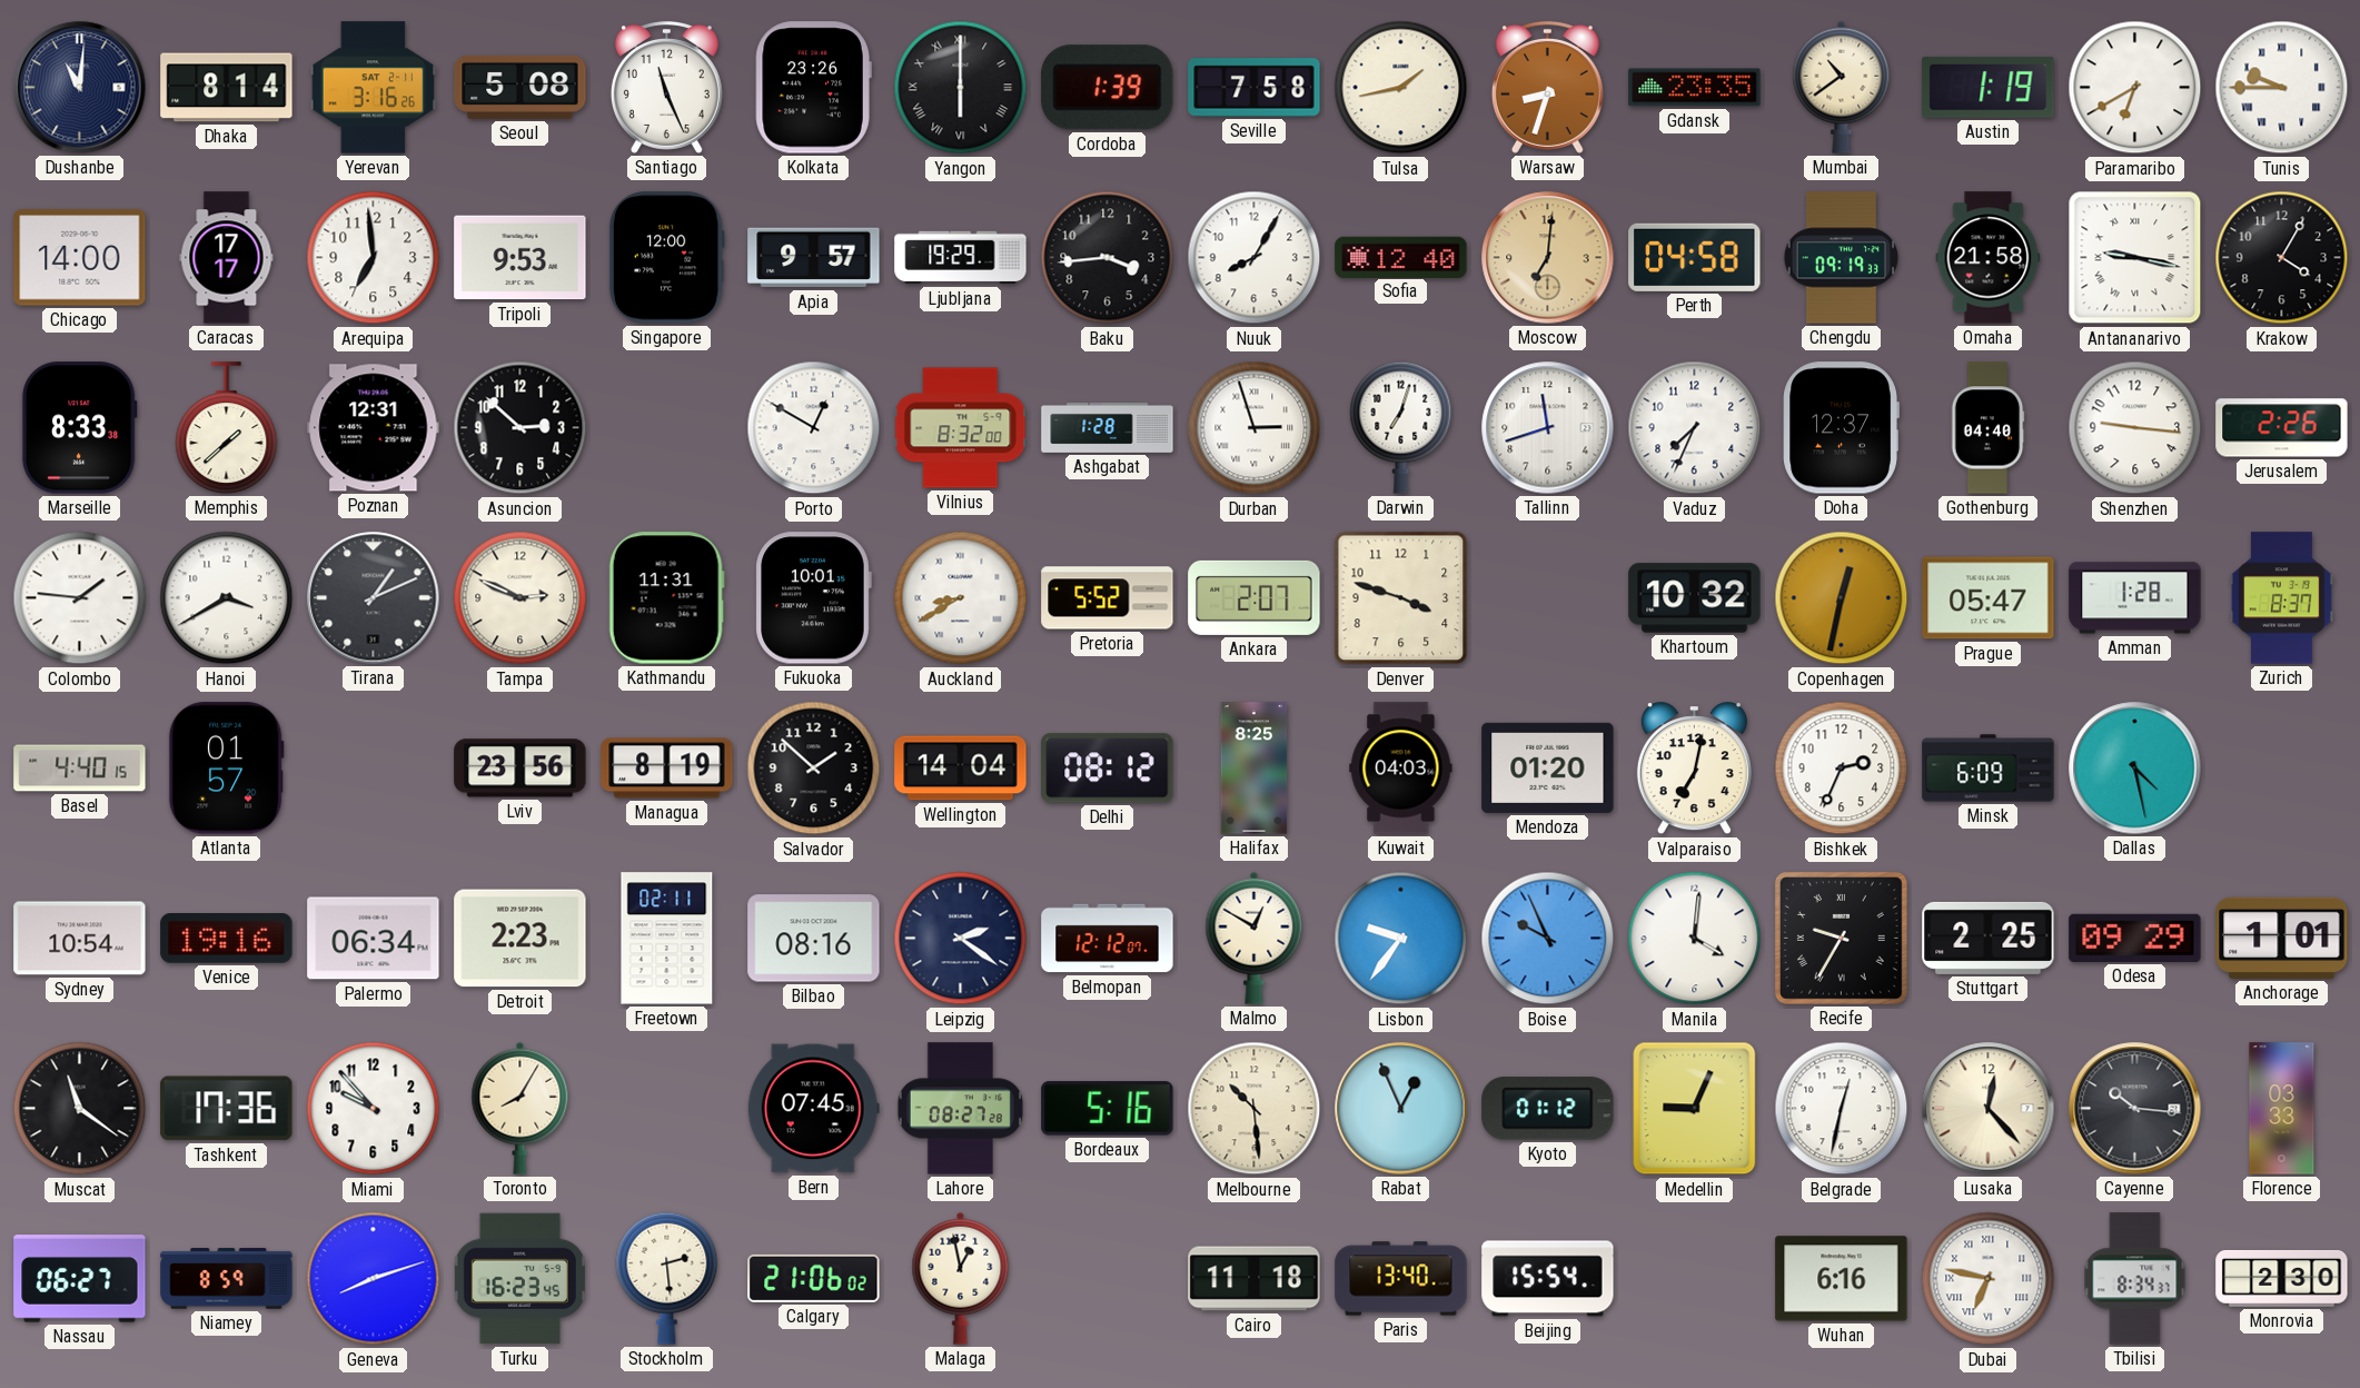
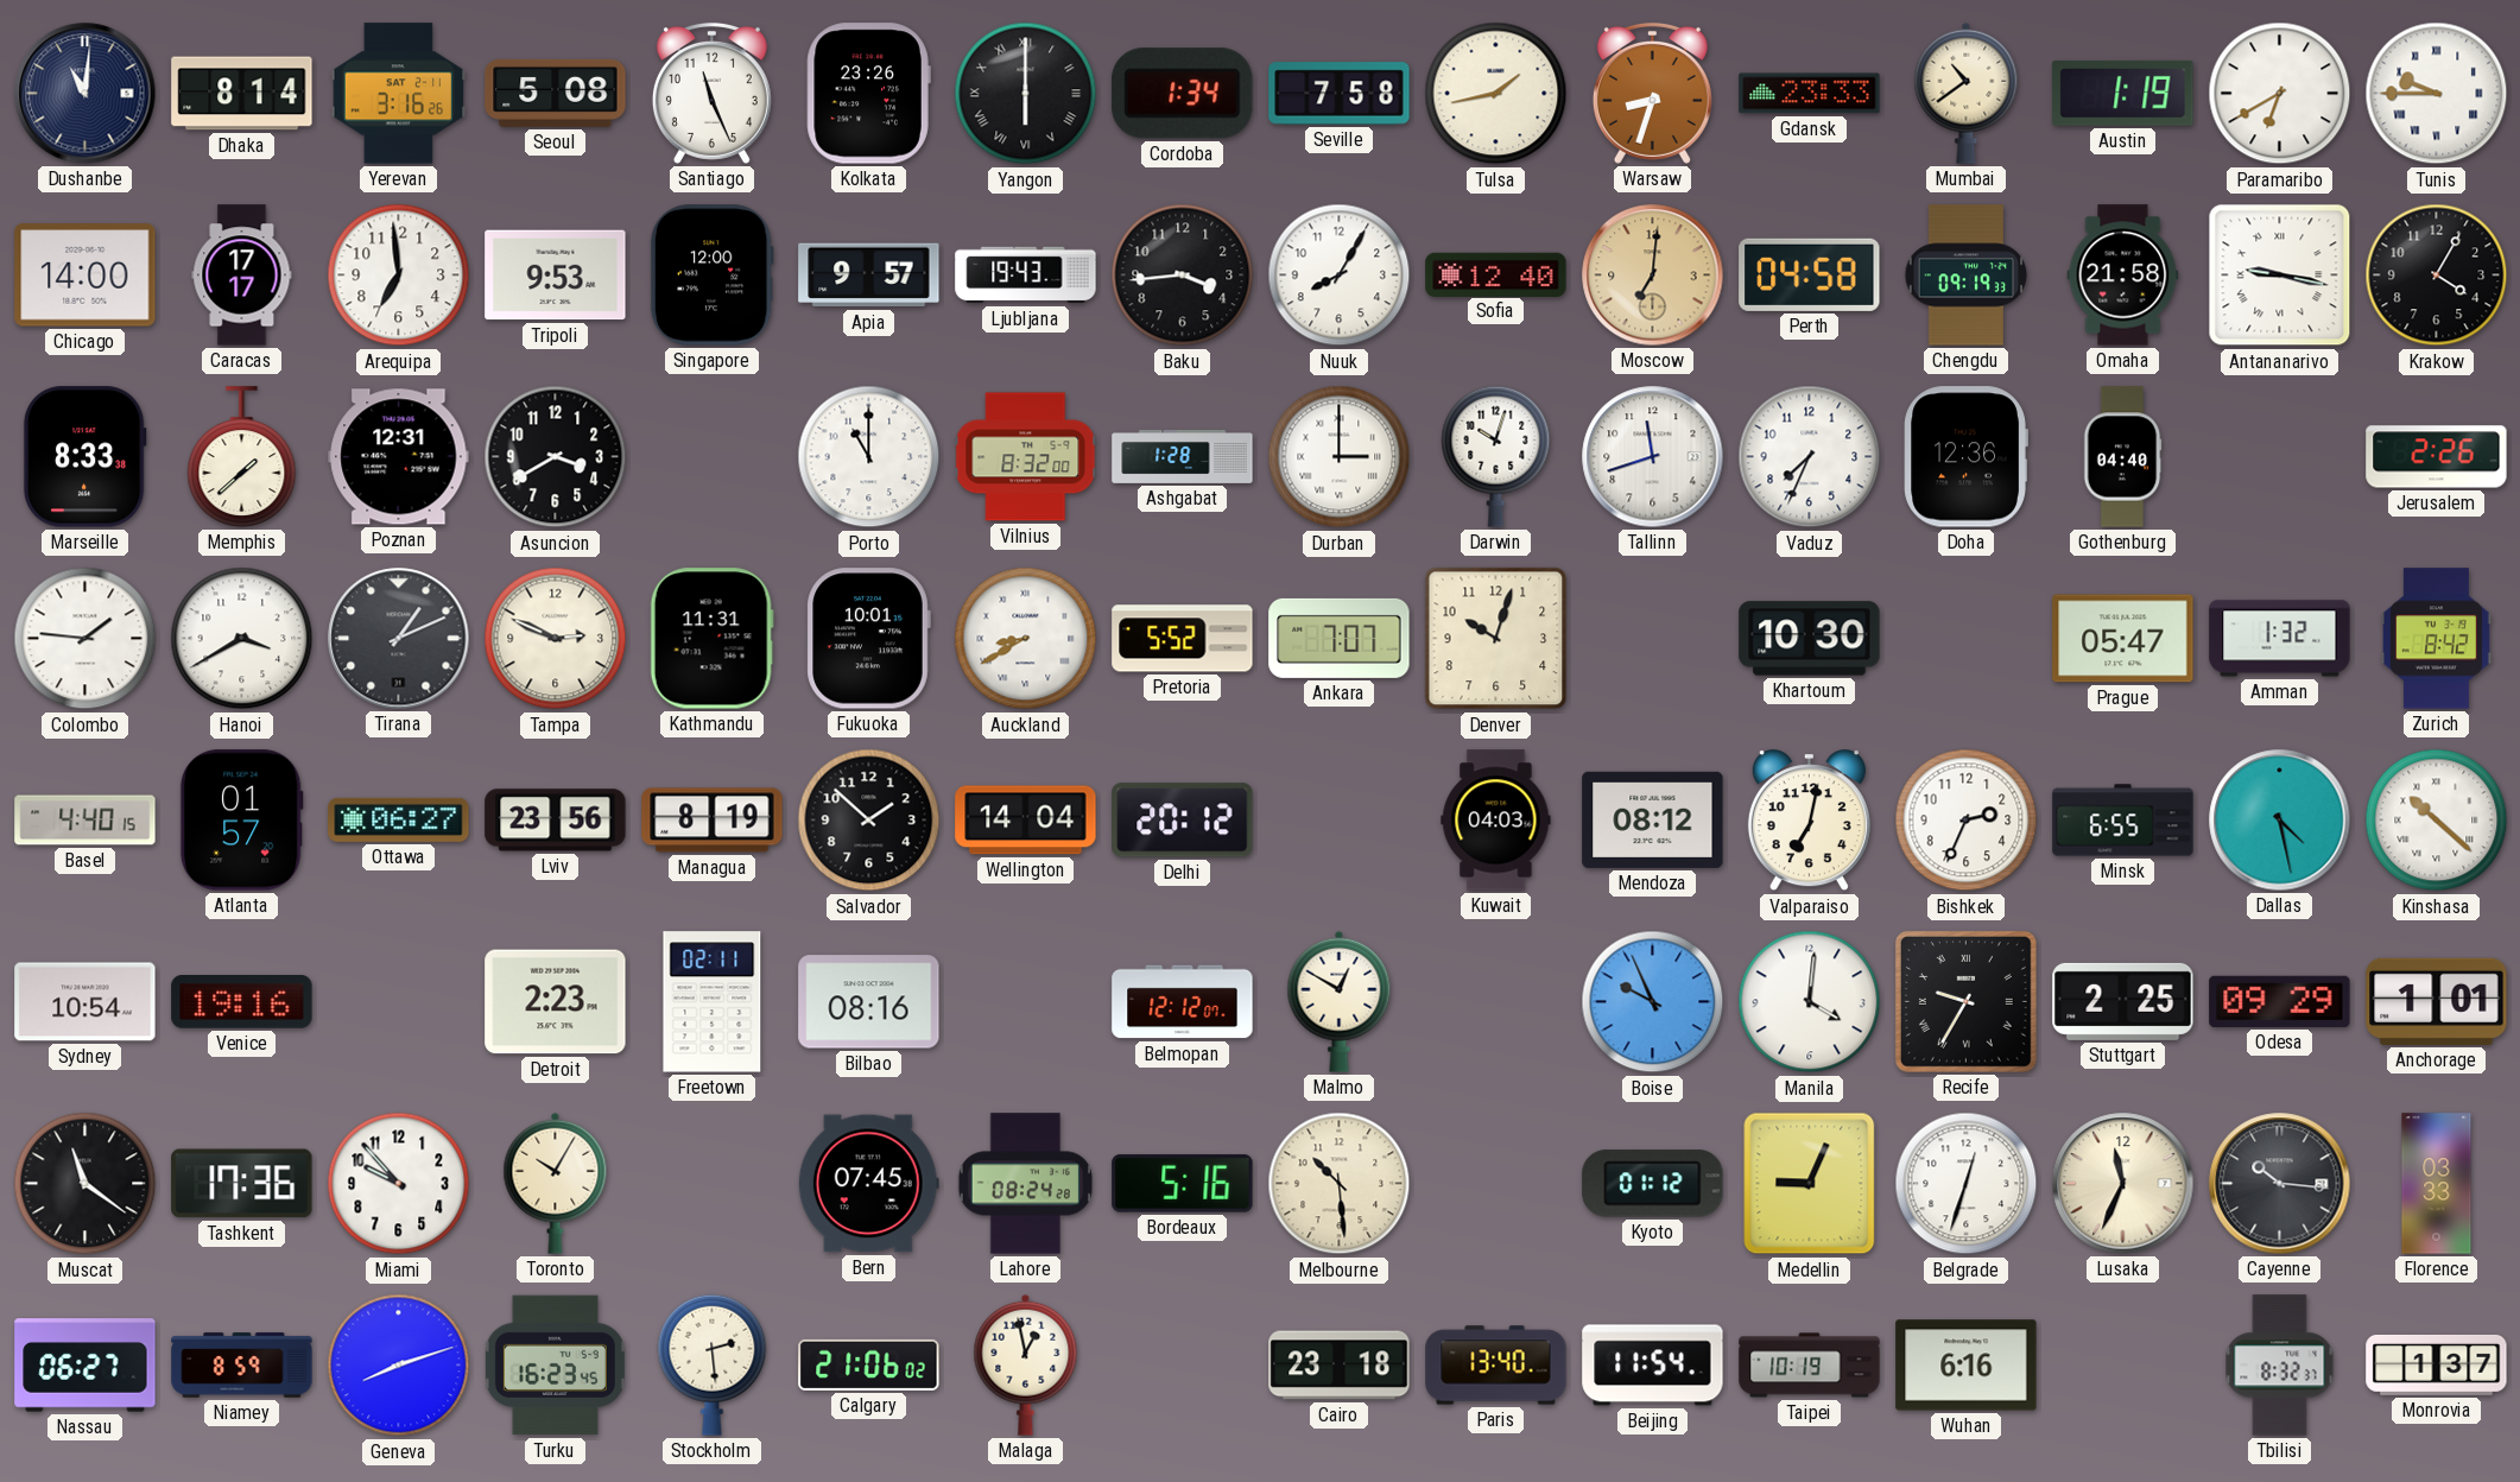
Cordoba: 1:39 -> 1:34 (1183, 94)
Gdansk: 23:35 -> 23:33 (1810, 94)
Ljubljana: 19:29 -> 19:43 (1026, 275)
Asuncion: 2:52 -> 3:40 (556, 457)
Porto: 12:50 -> 11:00 (869, 457)
Durban: 2:57 -> 3:00 (1340, 457)
Darwin: 7:03 -> 10:03 (1496, 456)
Doha: 12:37 -> 12:36 (1965, 457)
Shenzhen: 9:16 -> none (2135, 428)
Ankara: 2:07 -> 7:07 (1340, 638)
Denver: 3:48 -> 10:03 (1496, 639)
Khartoum: 10:32 -> 10:30 (1810, 639)
Copenhagen: 12:32 -> none (1842, 598)
Amman: 1:28 -> 1:32 (2280, 639)
Zurich: 8:37 -> 8:42 (2436, 639)
Ottawa: none -> 06:27 (399, 819)
Delhi: 08:12 -> 20:12 (1183, 821)
Halifax: 8:25 -> none (1255, 769)
Mendoza: 01:20 -> 08:12 (1653, 819)
Minsk: 6:09 -> 6:55 (2123, 821)
Kinshasa: none -> 10:22 (2437, 821)
Palermo: 06:34 -> none (374, 939)
Leipzig: 2:21 -> none (961, 939)
Lisbon: 9:36 -> none (1401, 939)
Toronto: 8:05 -> 10:05 (556, 1183)
Lahore: 08:27 -> 08:24 (1025, 1184)
Rabat: 12:56 -> none (1401, 1109)
Belgrade: 12:32 -> 12:33 (1967, 1184)
Lusaka: 12:23 -> 11:34 (2123, 1184)
Cairo: 11:18 -> 23:18 (1340, 1366)
Beijing: 15:54 -> 11:54 (1653, 1366)
Taipei: none -> 10:19 (1810, 1366)
Dubai: 6:47 -> none (1989, 1279)
Tbilisi: 8:34 -> 8:32 (2280, 1366)
Monrovia: 2:30 -> 1:37 (2437, 1364)
